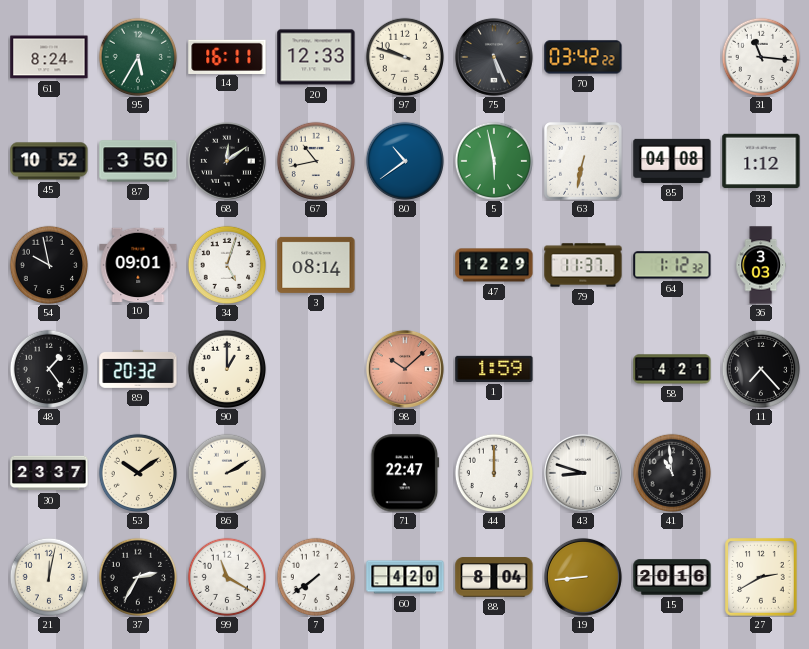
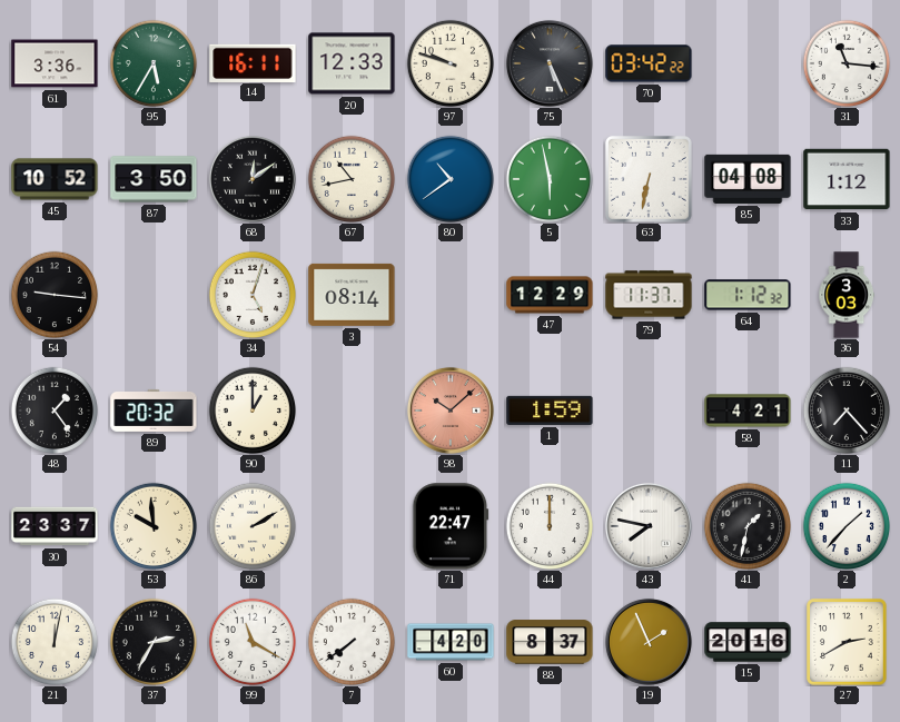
61: 8:24 -> 3:36 (55, 63)
54: 9:58 -> 9:16 (53, 294)
10: 09:01 -> none (138, 264)
53: 10:09 -> 9:59 (152, 525)
43: 8:48 -> 7:47 (649, 526)
41: 10:59 -> 1:32 (746, 525)
2: none -> 1:37 (845, 525)
88: 8:04 -> 8:37 (550, 642)
19: 8:44 -> 1:56 (649, 642)
